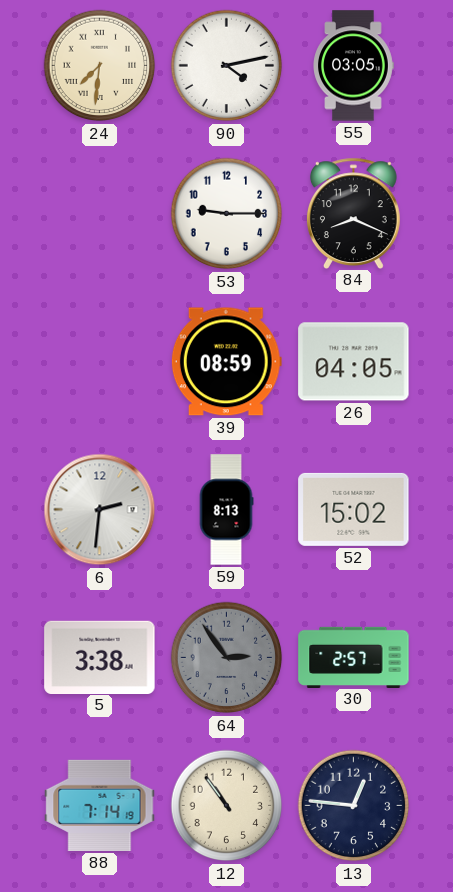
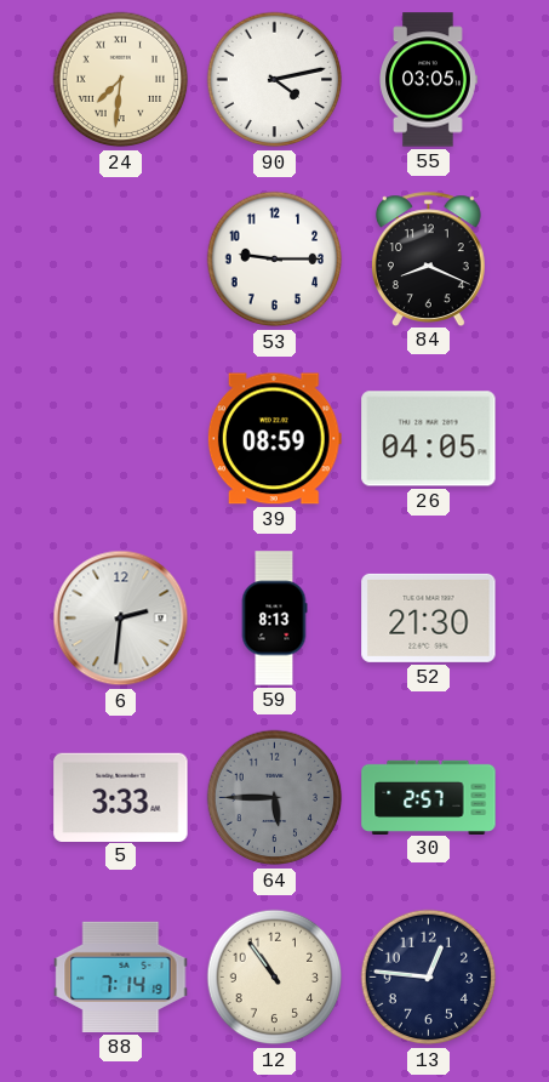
52: 15:02 -> 21:30 (429, 617)
5: 3:38 -> 3:33 (121, 797)
64: 2:54 -> 5:45 (275, 798)
